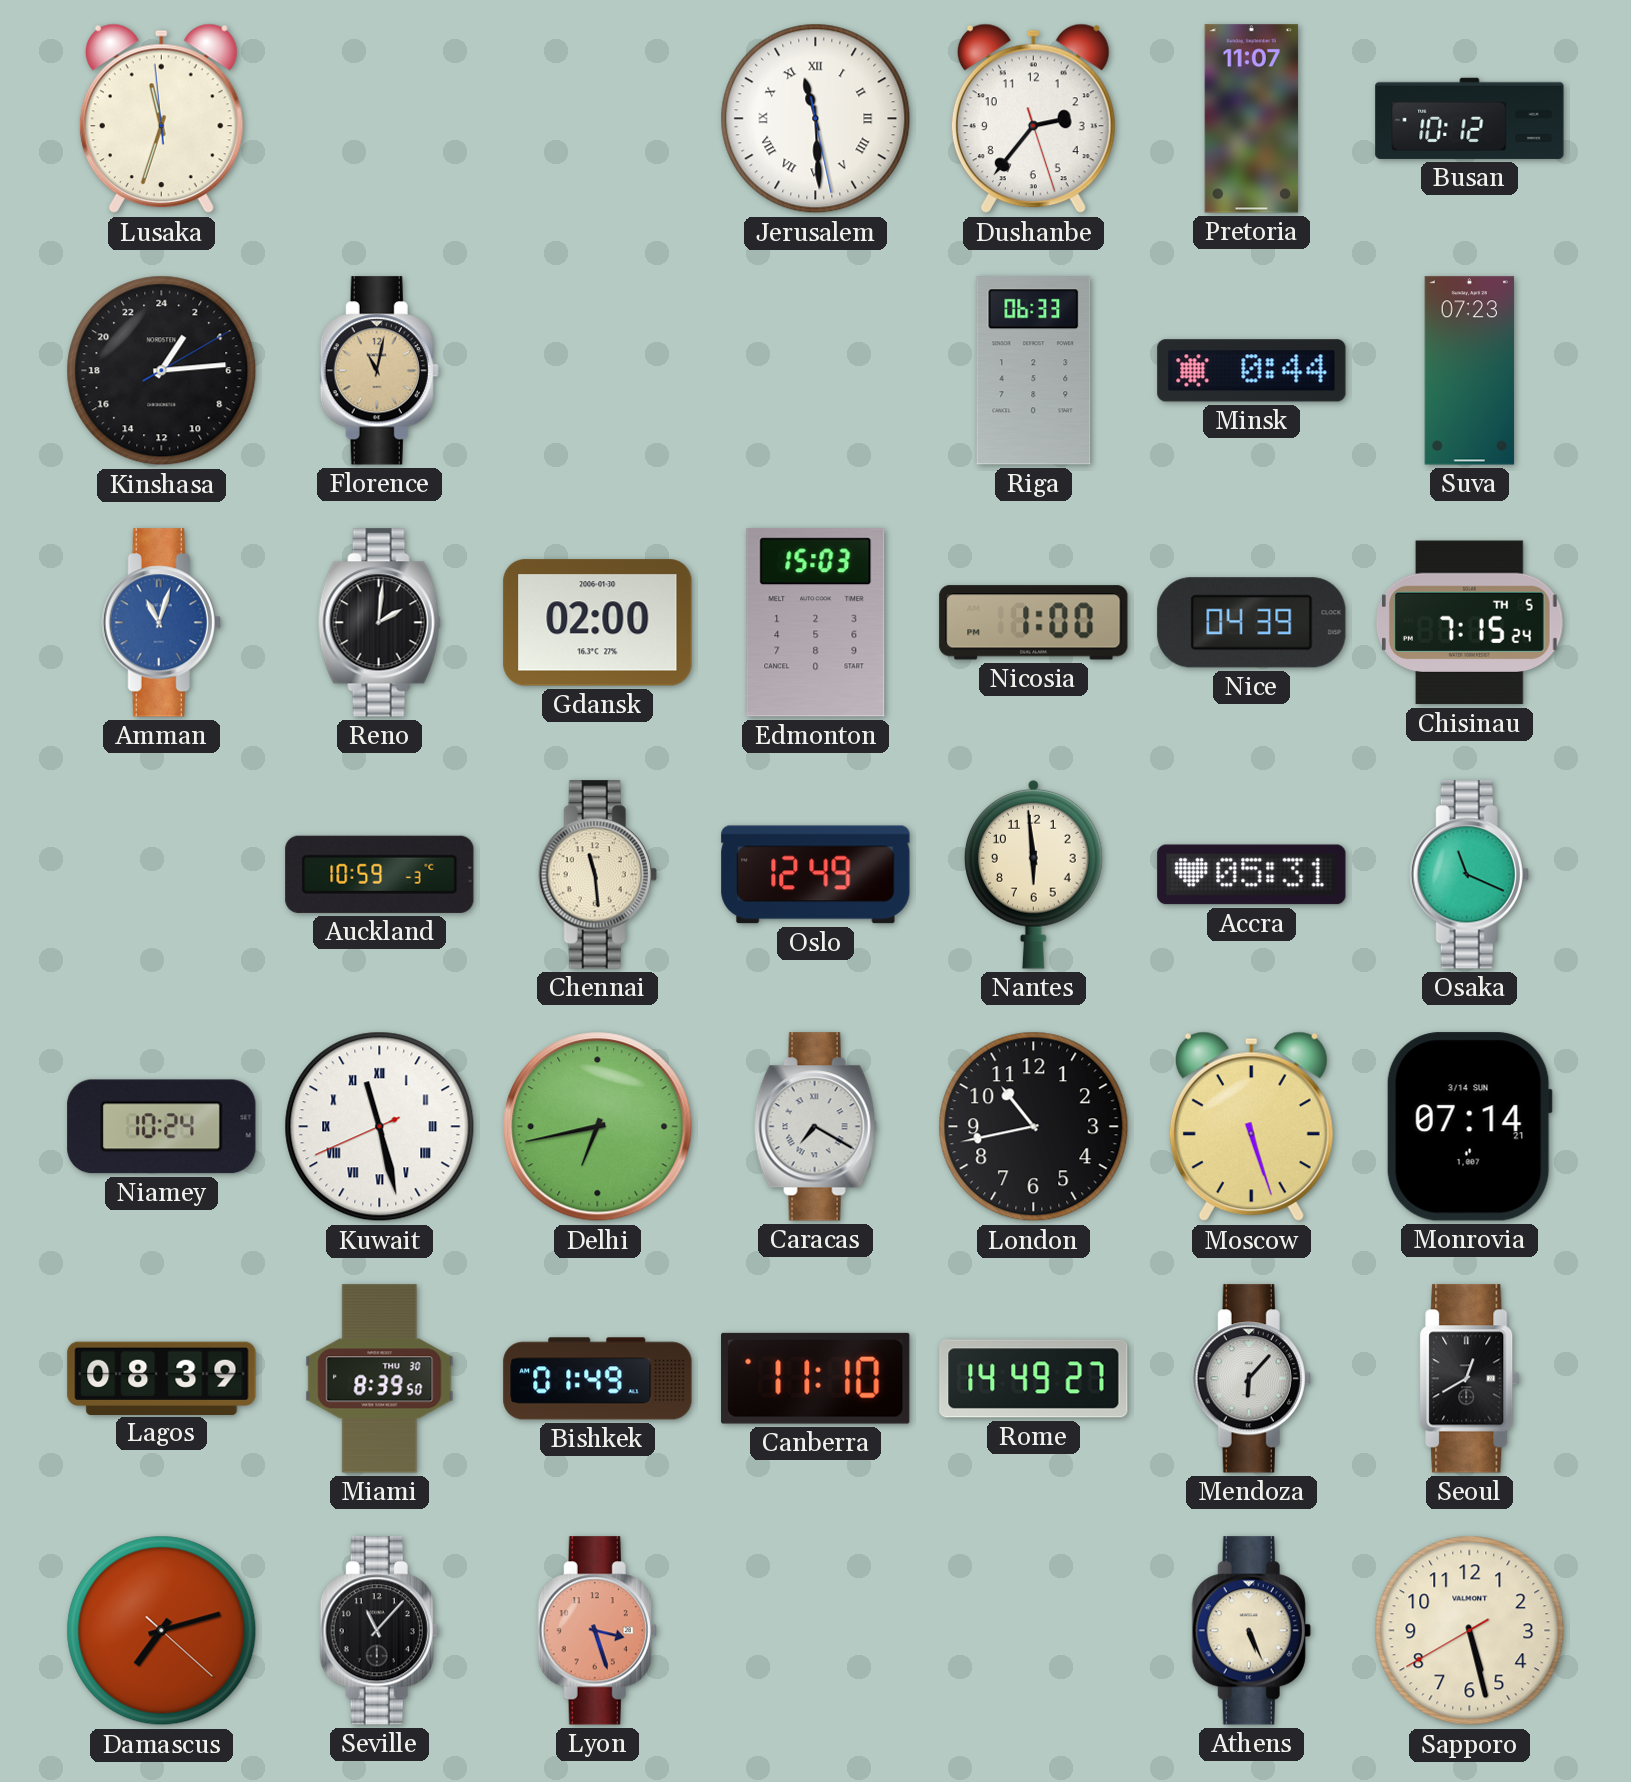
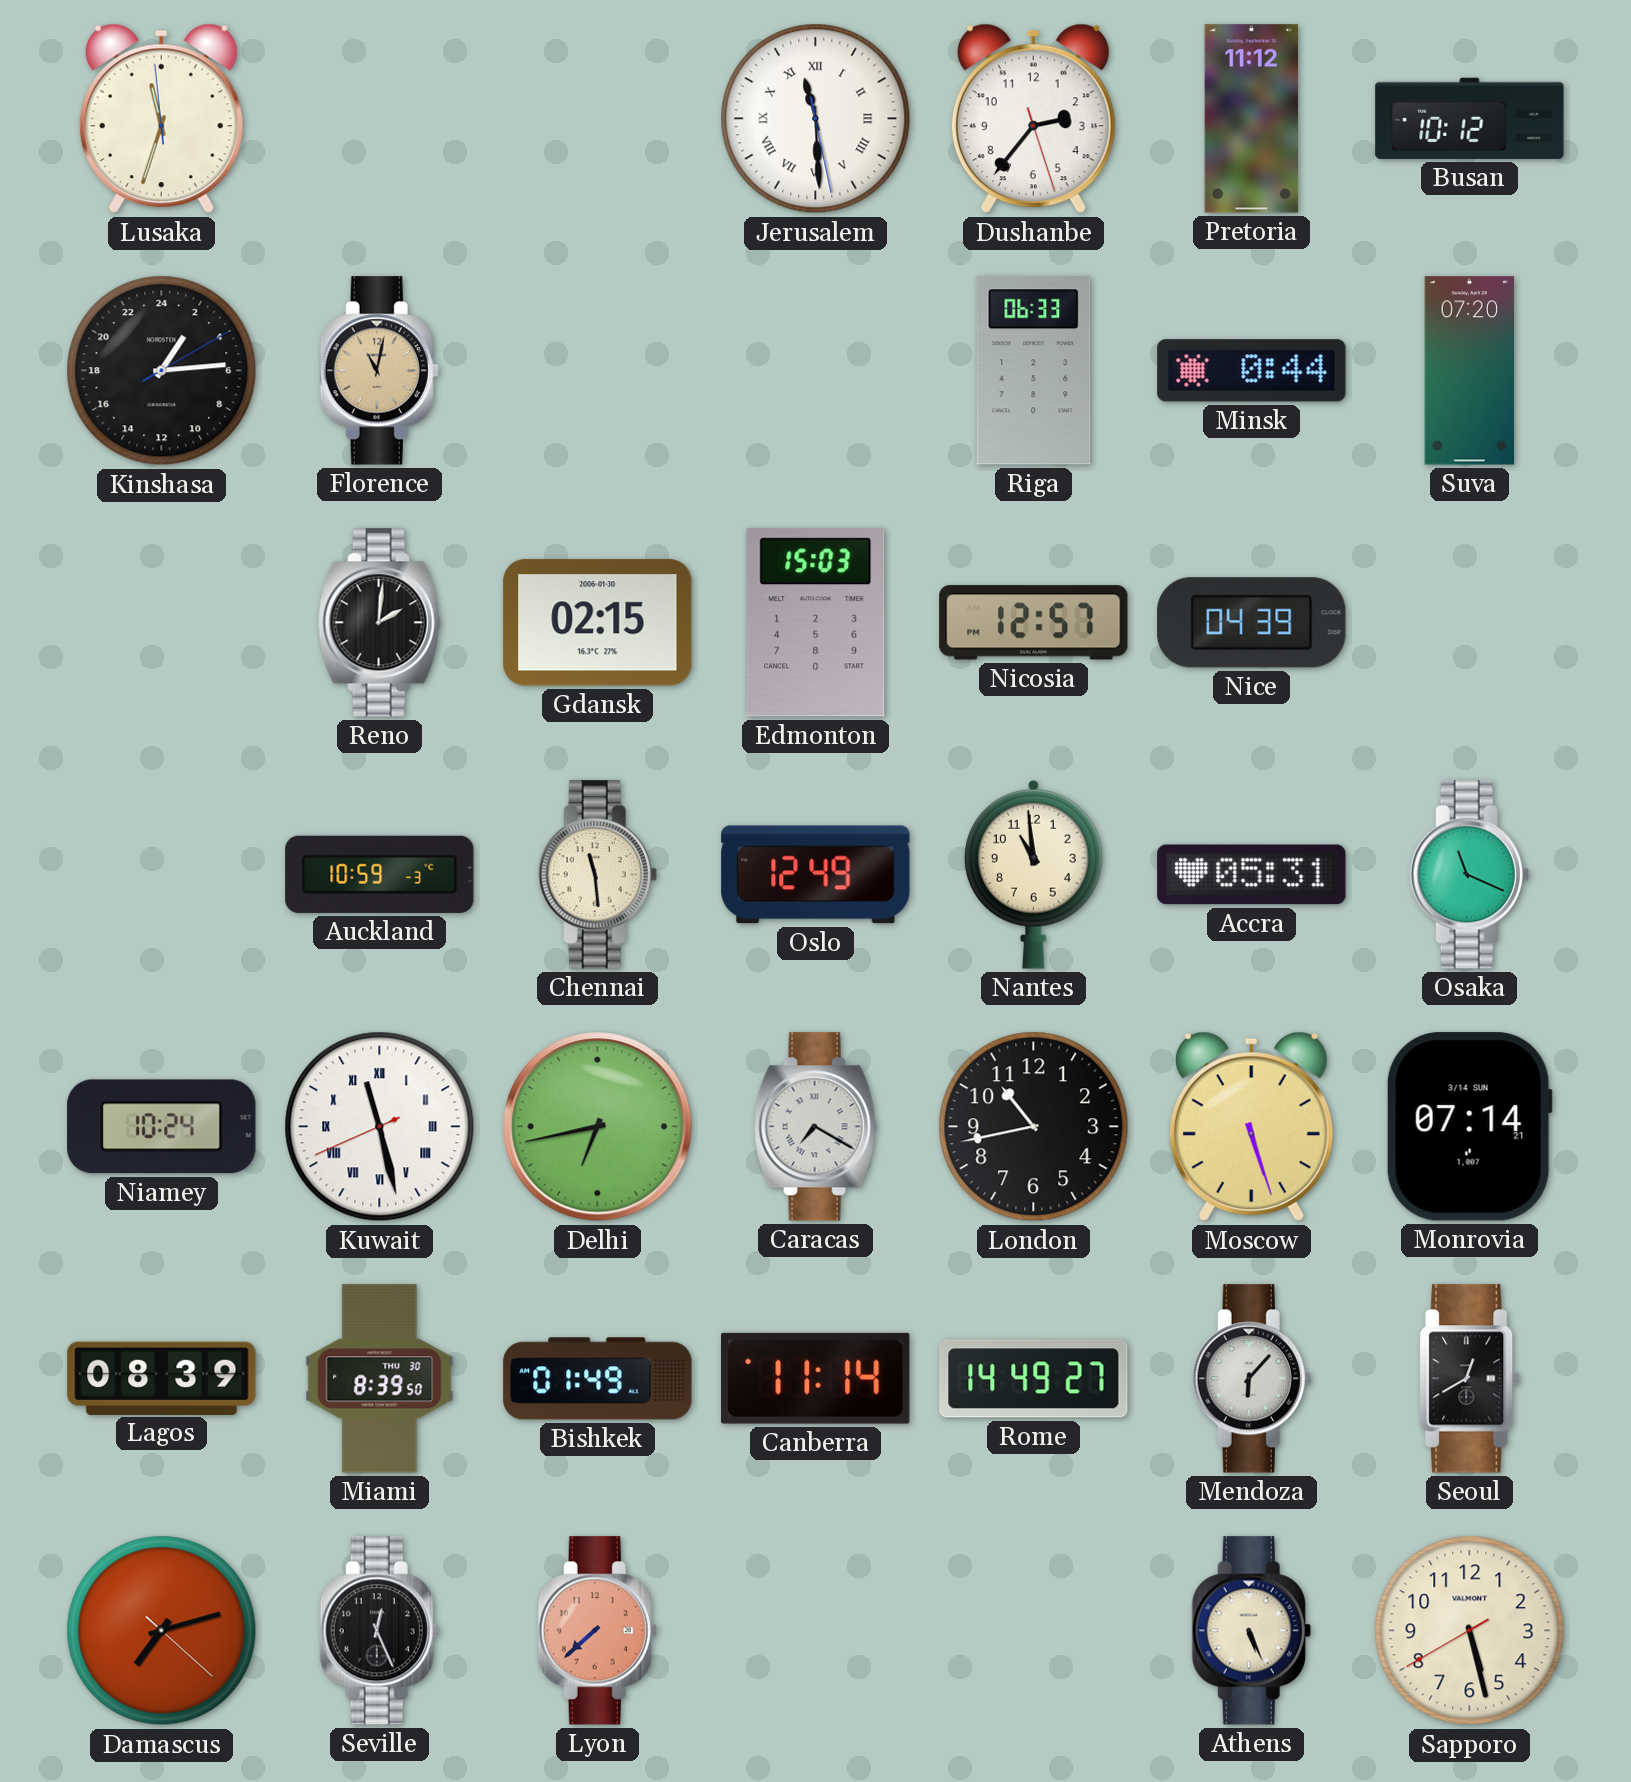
Pretoria: 11:07 -> 11:12 (1252, 119)
Suva: 07:23 -> 07:20 (1470, 371)
Amman: 11:03 -> none (161, 623)
Gdansk: 02:00 -> 02:15 (598, 623)
Nicosia: 1:00 -> 12:57 (1034, 623)
Chisinau: 7:15 -> none (1470, 623)
Nantes: 5:59 -> 10:59 (1034, 874)
Canberra: 11:10 -> 11:14 (816, 1378)
Seville: 11:07 -> 12:26 (379, 1631)
Lyon: 3:27 -> 7:38 (597, 1631)
